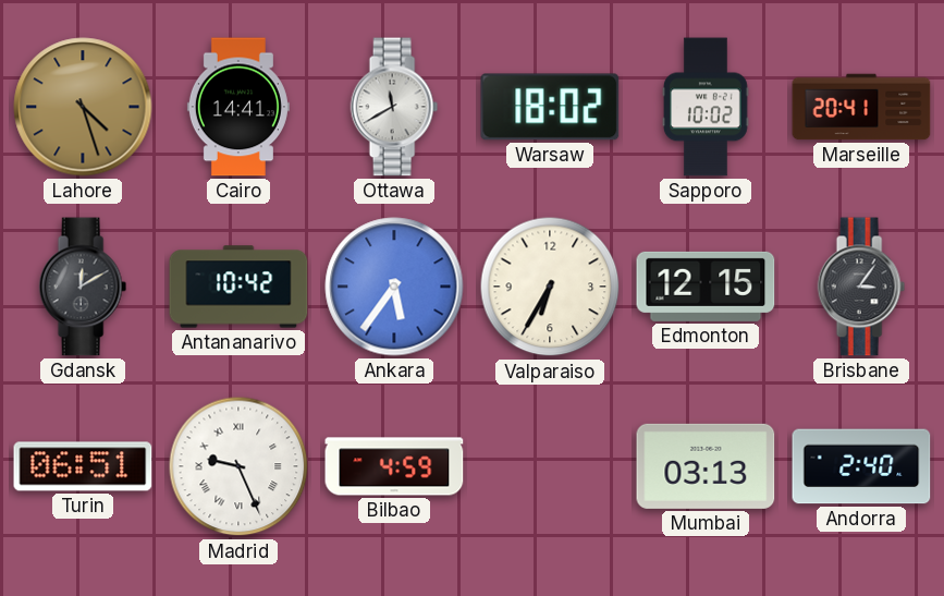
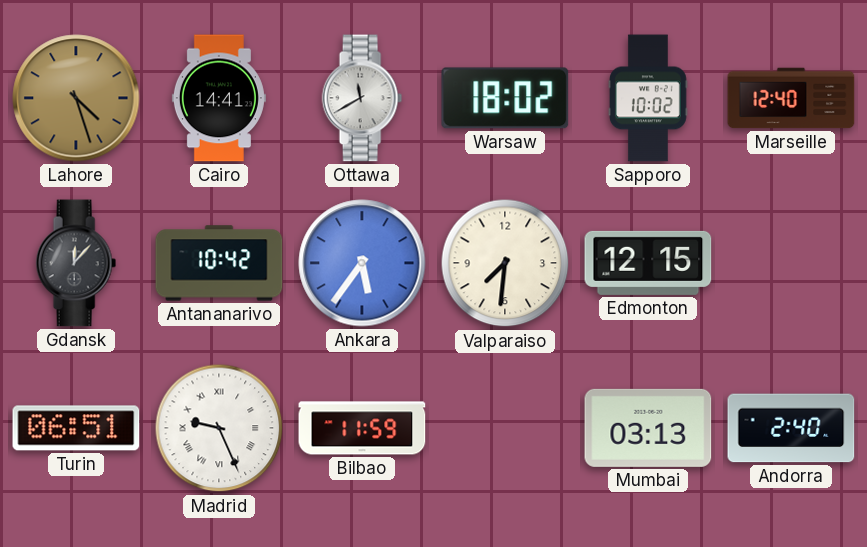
Marseille: 20:41 -> 12:40 (791, 98)
Gdansk: 12:10 -> 12:07 (76, 263)
Valparaiso: 6:35 -> 7:31 (505, 263)
Brisbane: 3:06 -> none (861, 287)
Bilbao: 4:59 -> 11:59 (362, 428)
